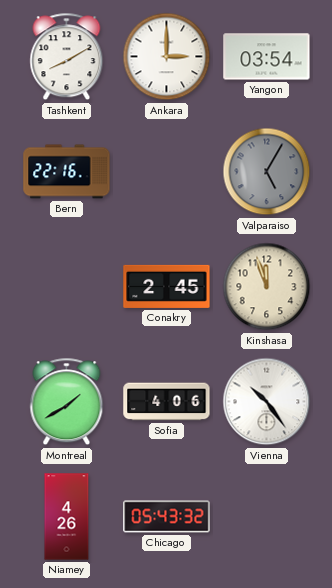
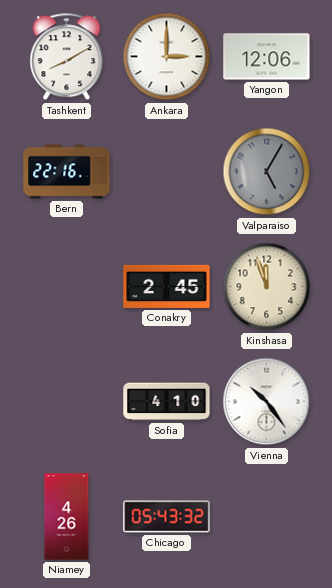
Yangon: 03:54 -> 12:06 (267, 57)
Montreal: 1:40 -> none (67, 402)
Sofia: 4:06 -> 4:10 (167, 402)
